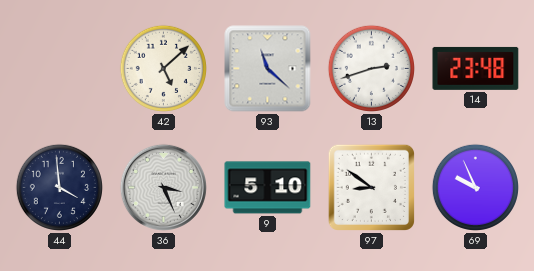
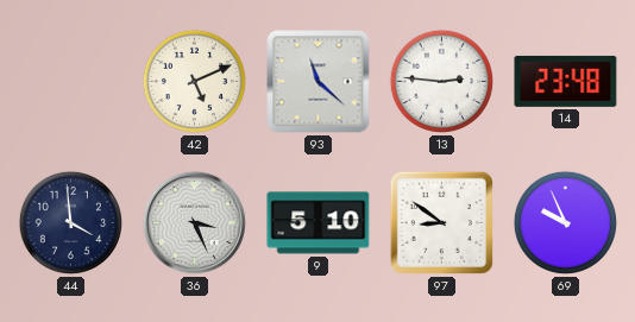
42: 5:08 -> 5:11 (194, 81)
13: 2:42 -> 2:46 (441, 81)
